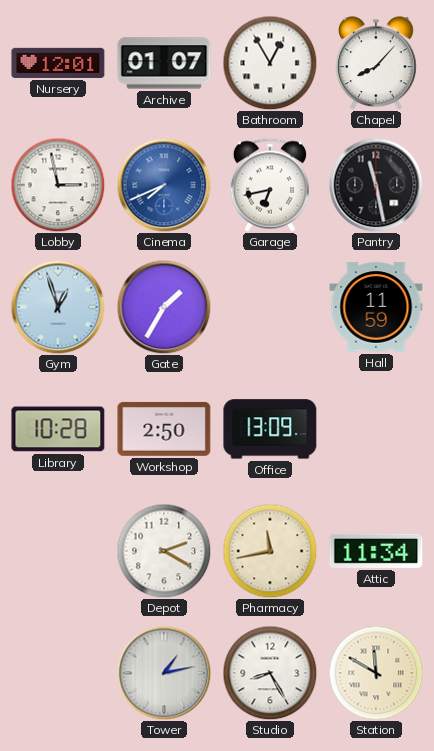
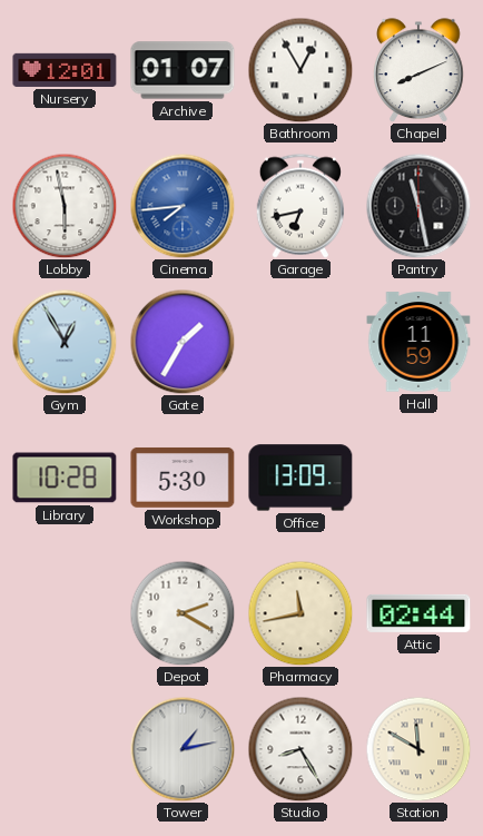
Chapel: 8:07 -> 8:11 (418, 70)
Lobby: 2:58 -> 5:58 (65, 206)
Cinema: 7:41 -> 7:44 (183, 206)
Gym: 12:57 -> 12:55 (65, 342)
Workshop: 2:50 -> 5:30 (183, 478)
Attic: 11:34 -> 02:44 (418, 613)
